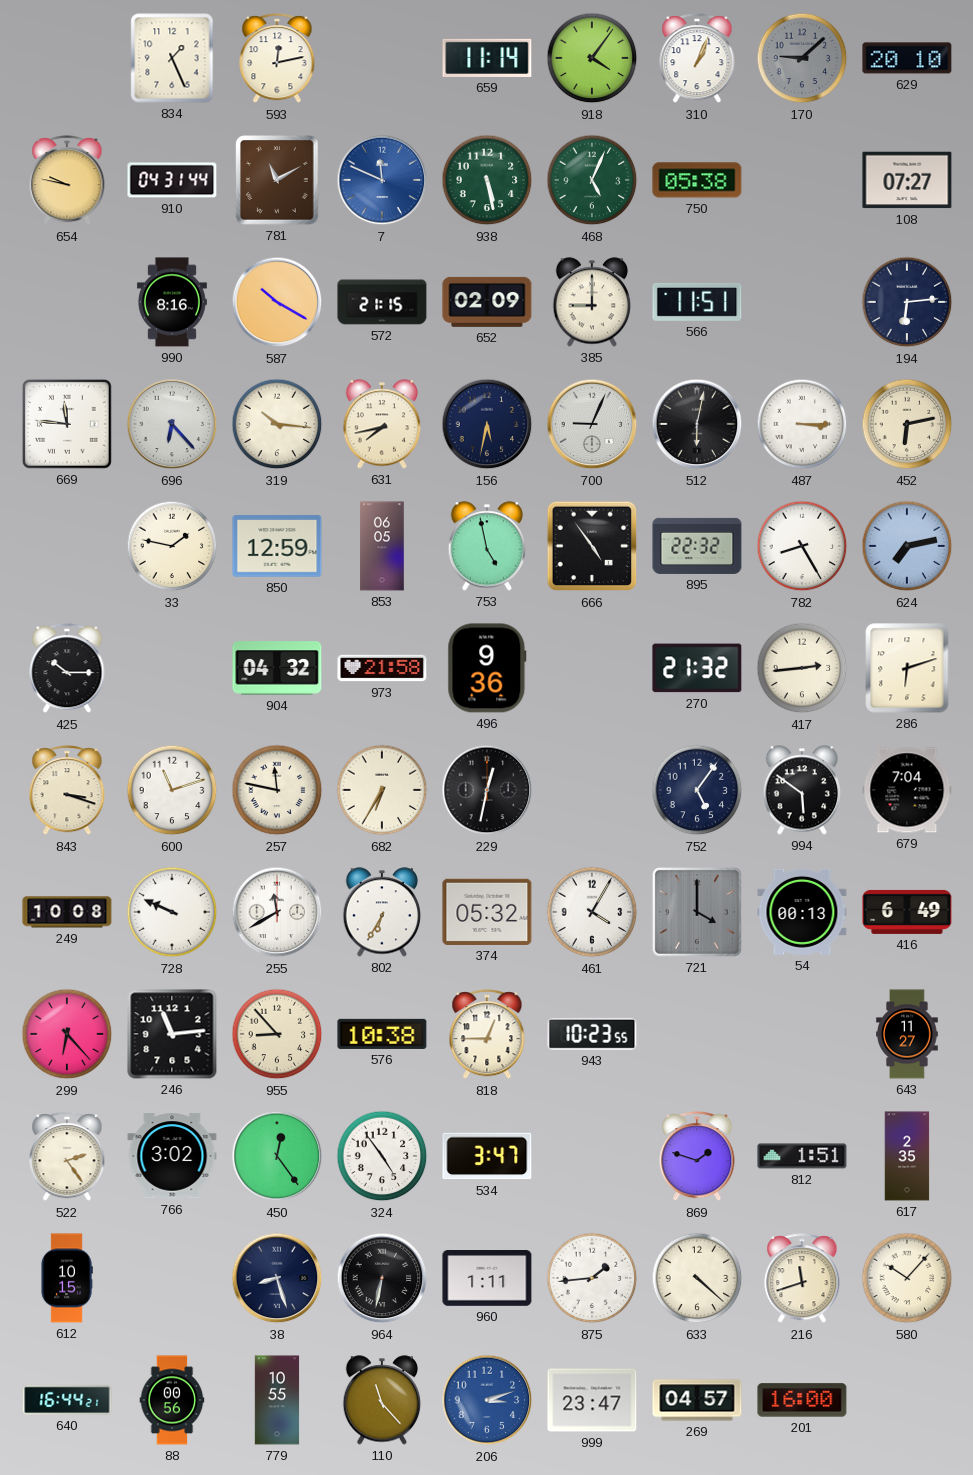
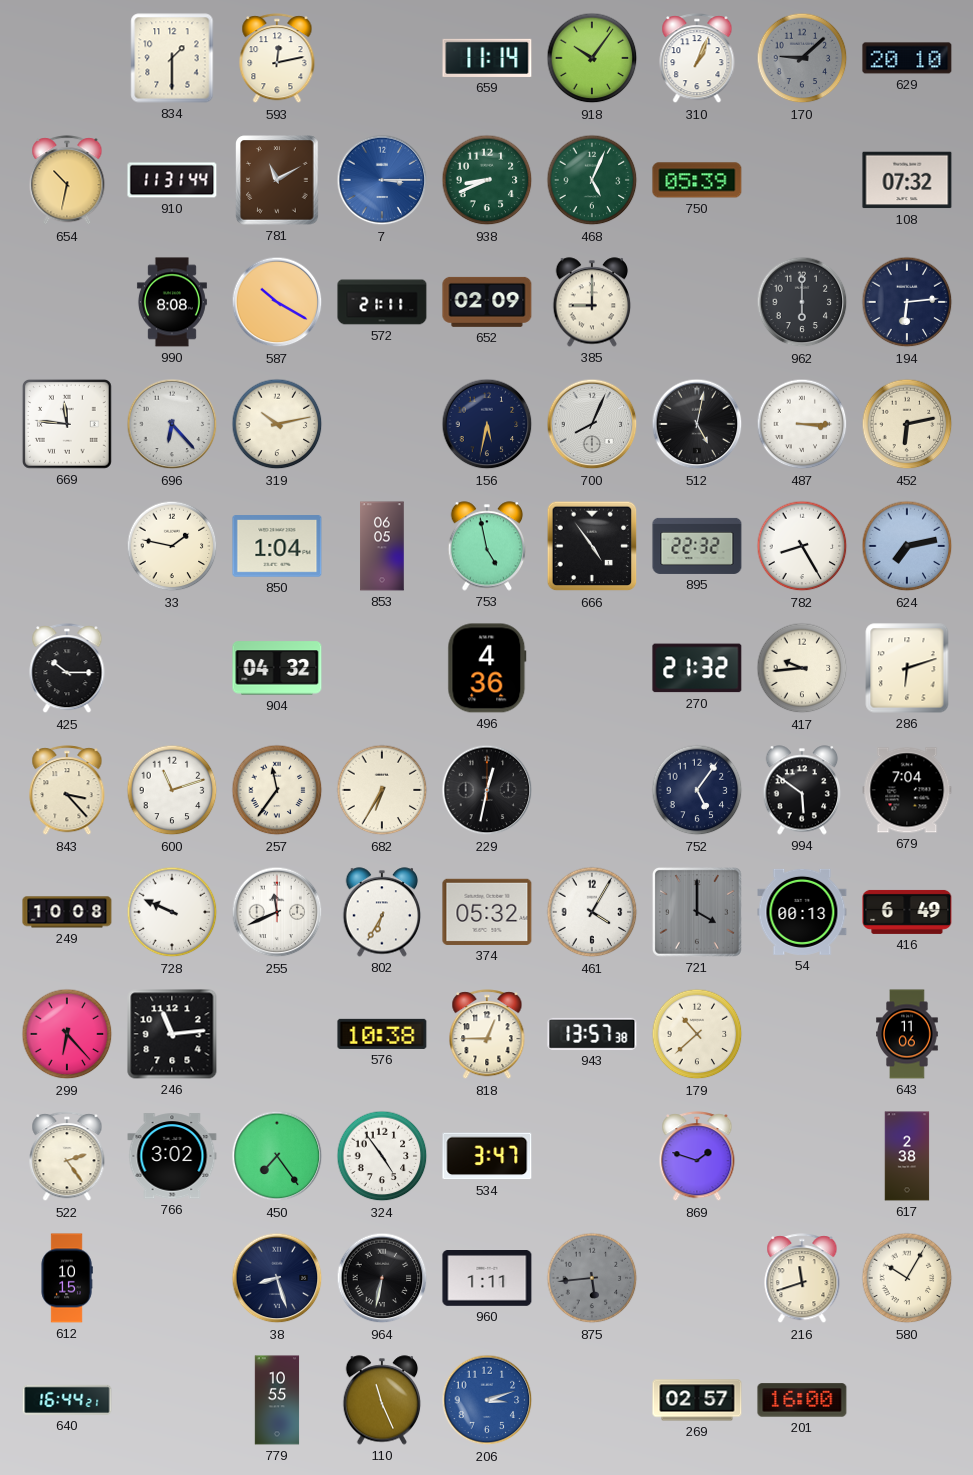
834: 1:26 -> 1:30 (172, 58)
918: 4:06 -> 10:06 (592, 58)
654: 9:47 -> 10:32 (67, 181)
910: 04:31 -> 11:31 (172, 180)
7: 11:49 -> 3:15 (382, 180)
938: 5:28 -> 8:41 (487, 180)
750: 05:38 -> 05:39 (697, 180)
108: 07:27 -> 07:32 (907, 180)
990: 8:16 -> 8:08 (172, 302)
572: 21:15 -> 21:11 (382, 302)
566: 11:51 -> none (697, 302)
962: none -> 6:00 (802, 302)
319: 10:16 -> 10:13 (277, 424)
631: 7:43 -> none (382, 424)
700: 9:04 -> 8:04 (592, 424)
512: 6:02 -> 5:02 (697, 424)
850: 12:59 -> 1:04 (277, 546)
973: 21:58 -> none (382, 668)
496: 9:36 -> 4:36 (487, 668)
417: 2:44 -> 9:44 (802, 668)
843: 3:18 -> 3:23 (67, 791)
257: 11:47 -> 11:36 (277, 790)
255: 11:40 -> 11:41 (277, 912)
955: 8:53 -> none (277, 1034)
943: 10:23 -> 13:57 (592, 1034)
179: none -> 10:38 (697, 1034)
643: 11:27 -> 11:06 (907, 1034)
450: 12:24 -> 7:24 (277, 1156)
812: 1:51 -> none (802, 1156)
617: 2:35 -> 2:38 (907, 1156)
875: 1:44 -> 5:44 (592, 1278)
875 dial: white -> grey (592, 1278)
633: 4:22 -> none (697, 1278)
580: 10:07 -> 10:05 (907, 1278)
88: 00:56 -> none (172, 1400)
110: 11:23 -> 11:26 (382, 1400)
999: 23:47 -> none (592, 1400)
269: 04:57 -> 02:57 (697, 1400)
